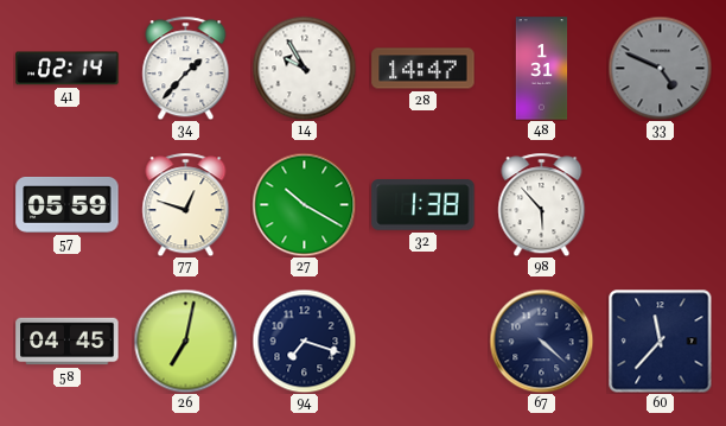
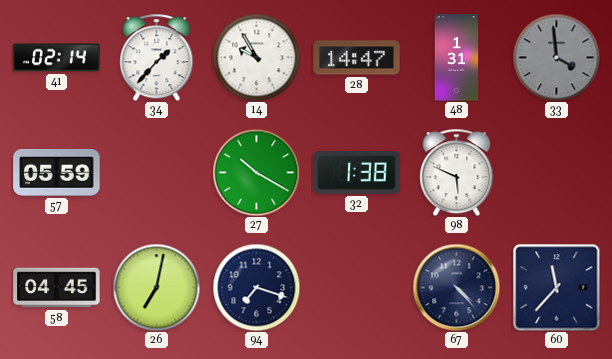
33: 4:49 -> 3:59 (556, 57)
77: 12:48 -> none (186, 204)
98: 5:53 -> 5:49 (457, 172)
67: 4:22 -> 4:23 (456, 287)
